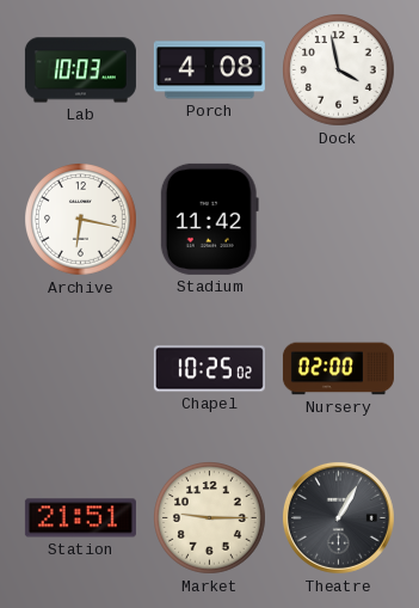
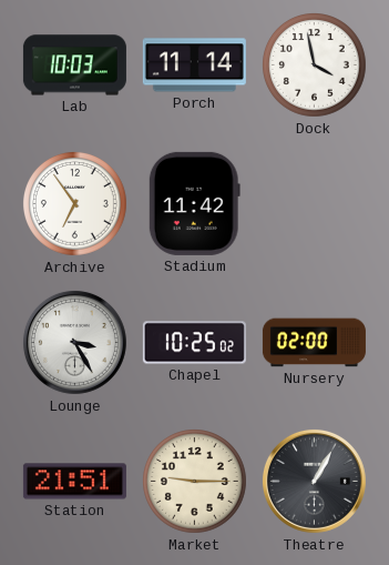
Porch: 4:08 -> 11:14 (194, 65)
Archive: 6:17 -> 6:54 (75, 204)
Lounge: none -> 3:25 (74, 342)
